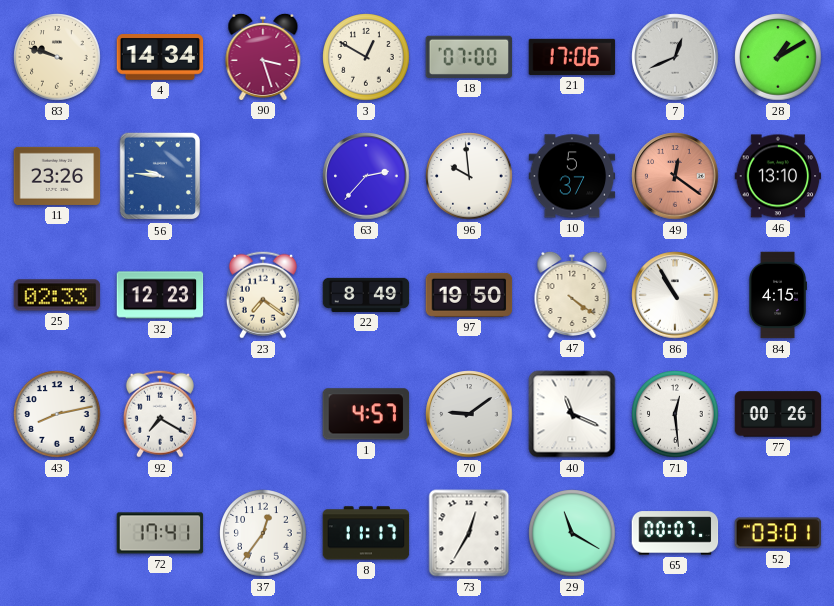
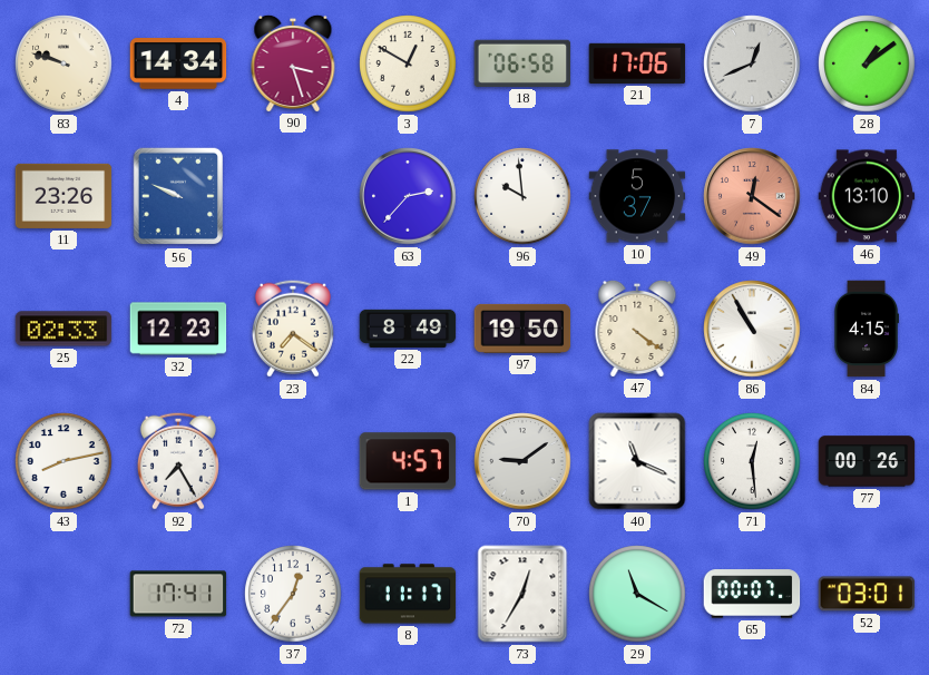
18: 07:00 -> 06:58 (522, 63)
28: 1:10 -> 1:09 (867, 63)
56: 9:46 -> 9:49 (178, 196)
92: 7:20 -> 7:25 (178, 461)
